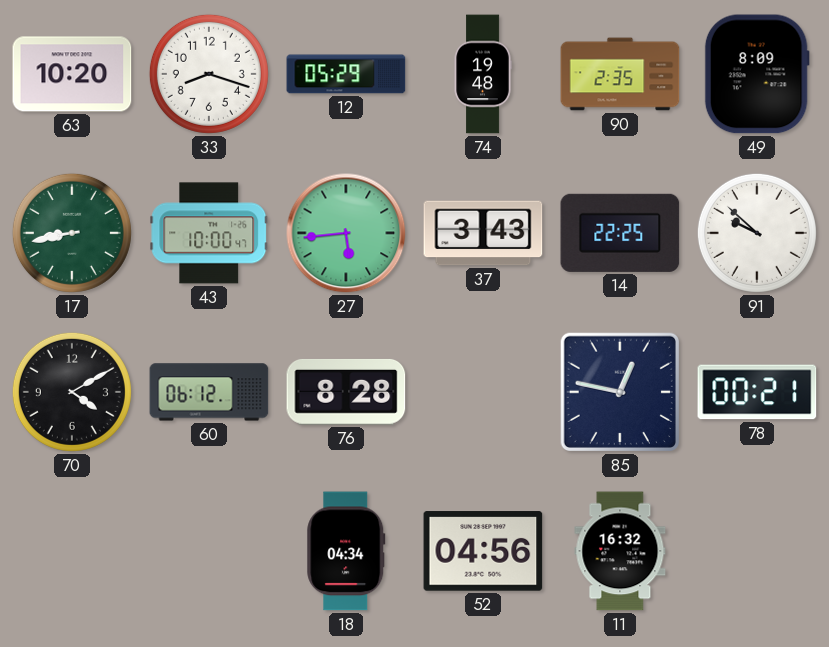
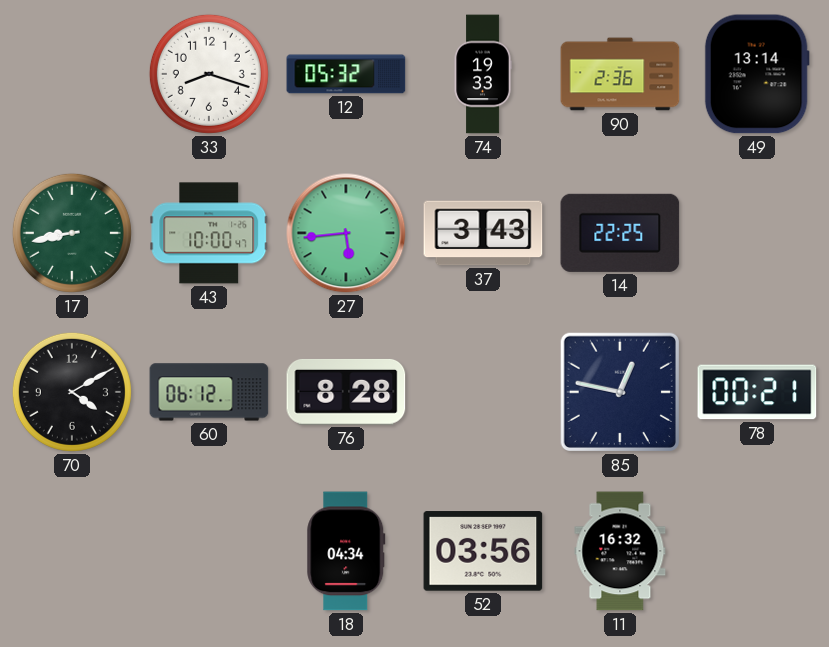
63: 10:20 -> none (72, 74)
12: 05:29 -> 05:32 (346, 74)
74: 19:48 -> 19:33 (483, 74)
90: 2:35 -> 2:36 (620, 74)
49: 8:09 -> 13:14 (757, 74)
91: 9:52 -> none (757, 233)
52: 04:56 -> 03:56 (483, 551)
